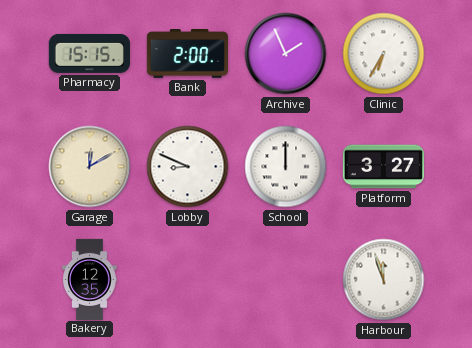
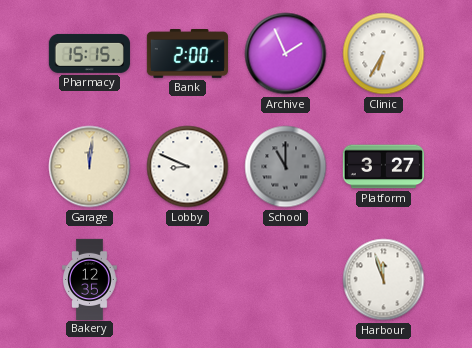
Garage: 12:10 -> 12:01 (90, 167)
School: 12:00 -> 11:00 (286, 167)
School dial: white -> grey (286, 167)
